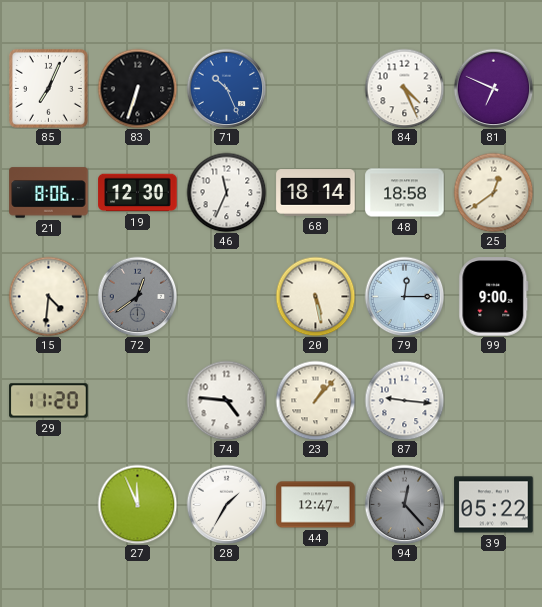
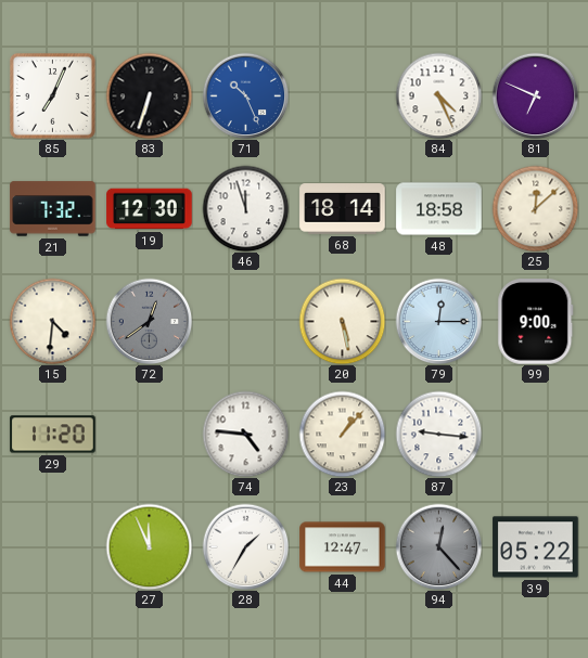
21: 8:06 -> 7:32 (53, 209)
46: 11:34 -> 11:57 (245, 208)
25: 12:39 -> 12:08 (535, 208)
